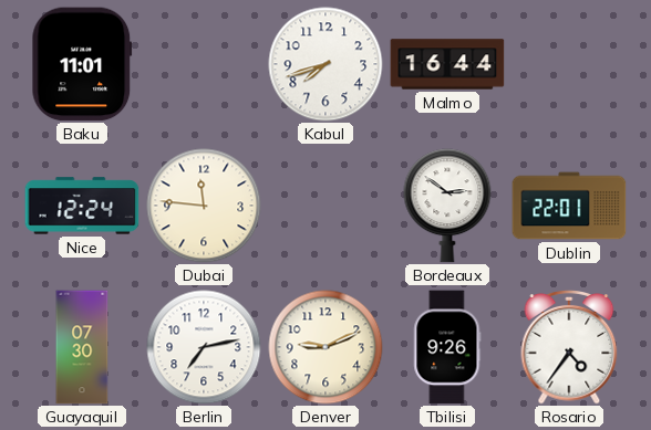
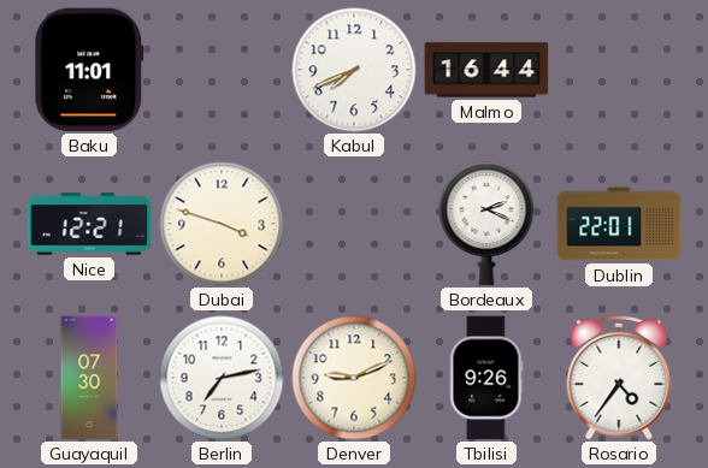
Kabul: 7:42 -> 7:41 (354, 70)
Nice: 12:24 -> 12:21 (89, 224)
Dubai: 11:46 -> 3:48 (222, 224)
Bordeaux: 2:51 -> 2:19 (486, 224)
